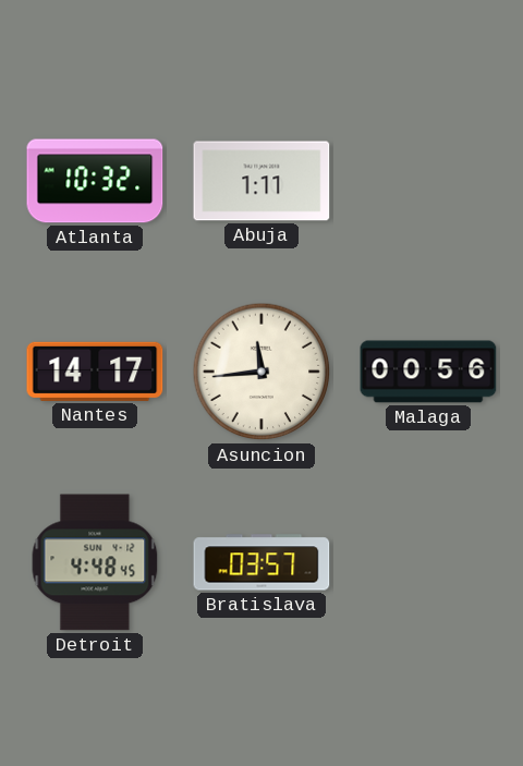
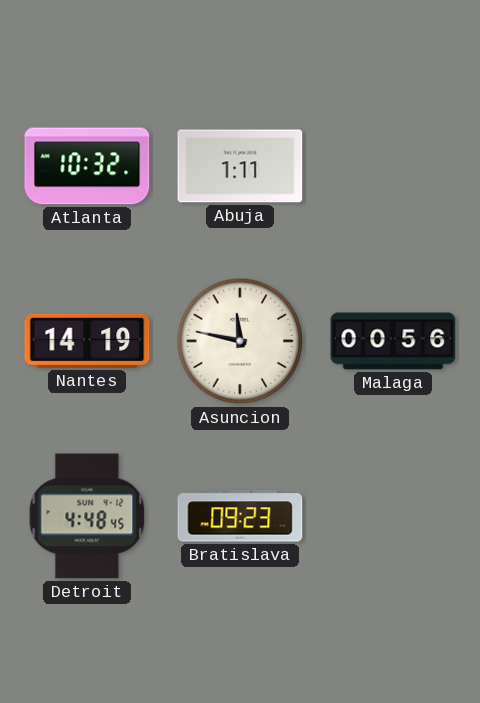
Nantes: 14:17 -> 14:19 (87, 341)
Asuncion: 11:44 -> 11:47 (240, 341)
Bratislava: 03:57 -> 09:23 (240, 516)
